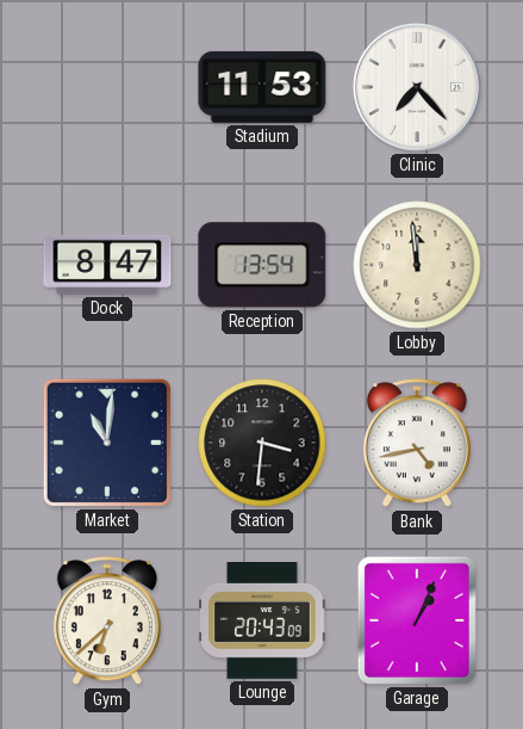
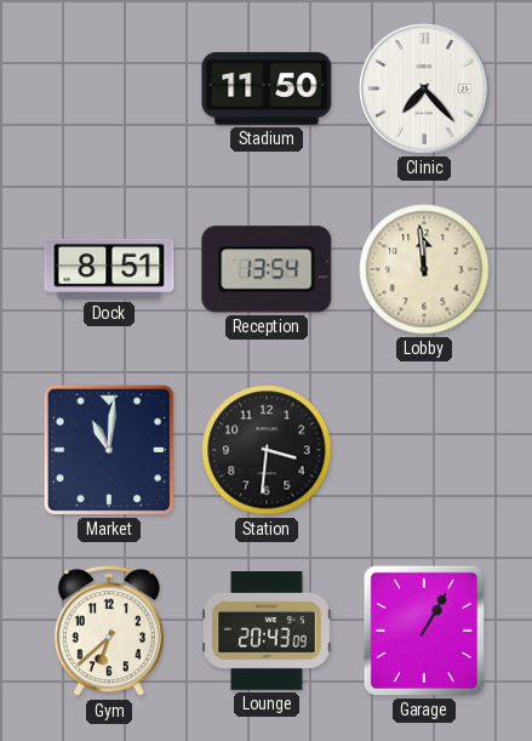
Stadium: 11:53 -> 11:50 (267, 89)
Dock: 8:47 -> 8:51 (109, 269)
Bank: 4:43 -> none (417, 444)
Garage: 1:04 -> 1:05 (424, 631)
